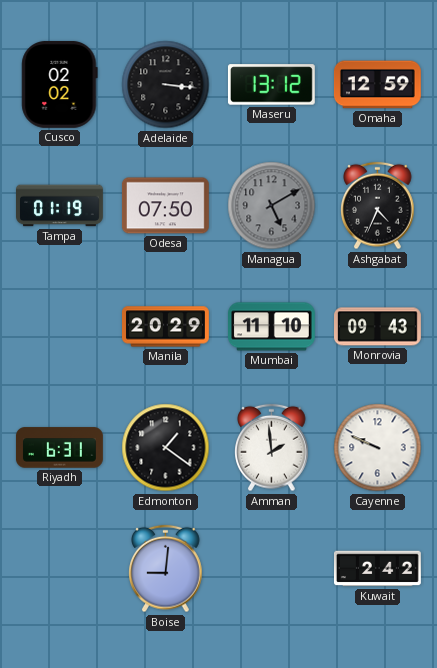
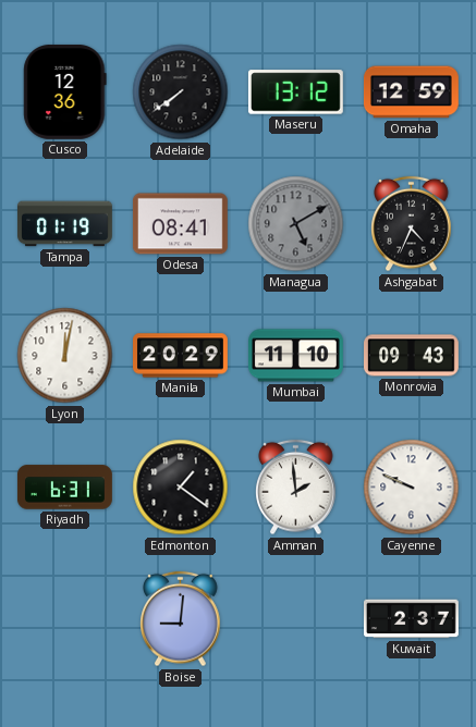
Cusco: 02:02 -> 12:36 (65, 91)
Adelaide: 3:16 -> 7:39 (181, 93)
Odesa: 07:50 -> 08:41 (180, 224)
Lyon: none -> 12:02 (65, 356)
Kuwait: 2:42 -> 2:37 (412, 619)
